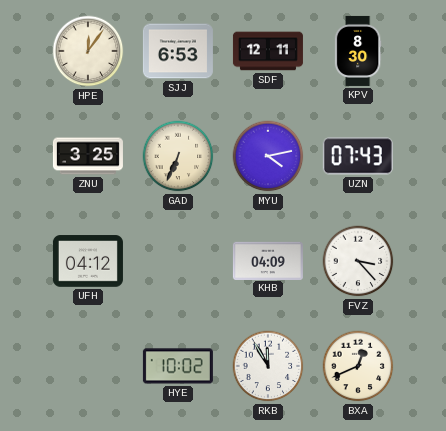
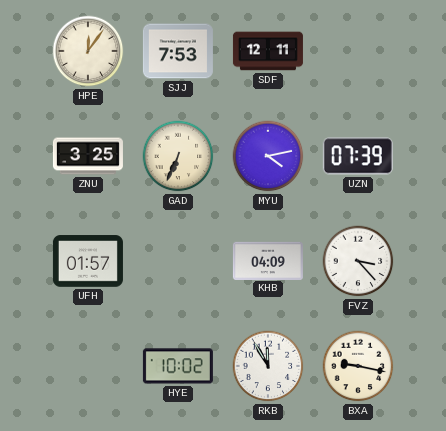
SJJ: 6:53 -> 7:53 (178, 51)
KPV: 8:30 -> none (358, 51)
UZN: 07:43 -> 07:39 (358, 156)
UFH: 04:12 -> 01:57 (88, 261)
BXA: 12:41 -> 9:17 (358, 366)
